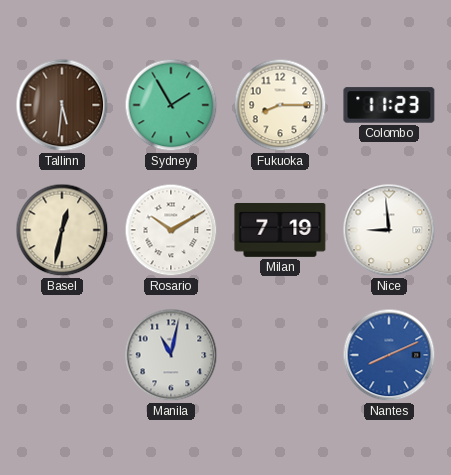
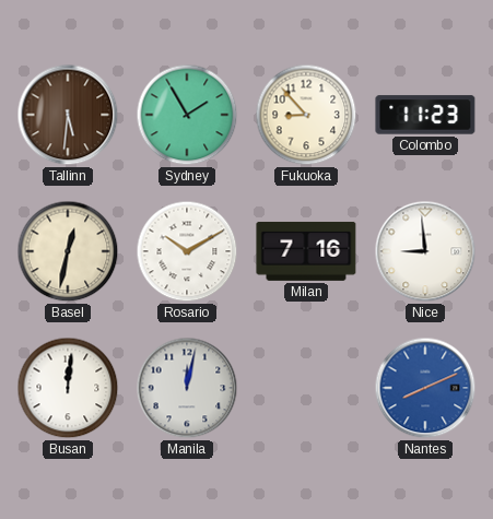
Fukuoka: 8:15 -> 8:53 (306, 115)
Milan: 7:19 -> 7:16 (306, 251)
Busan: none -> 12:01 (68, 388)
Manila: 11:02 -> 12:02 (187, 388)
